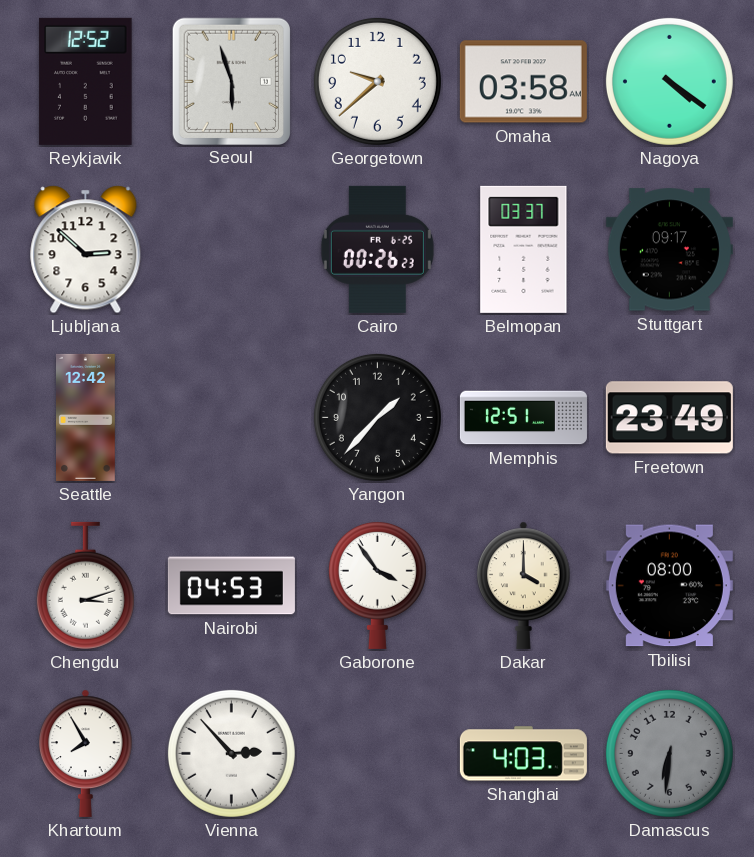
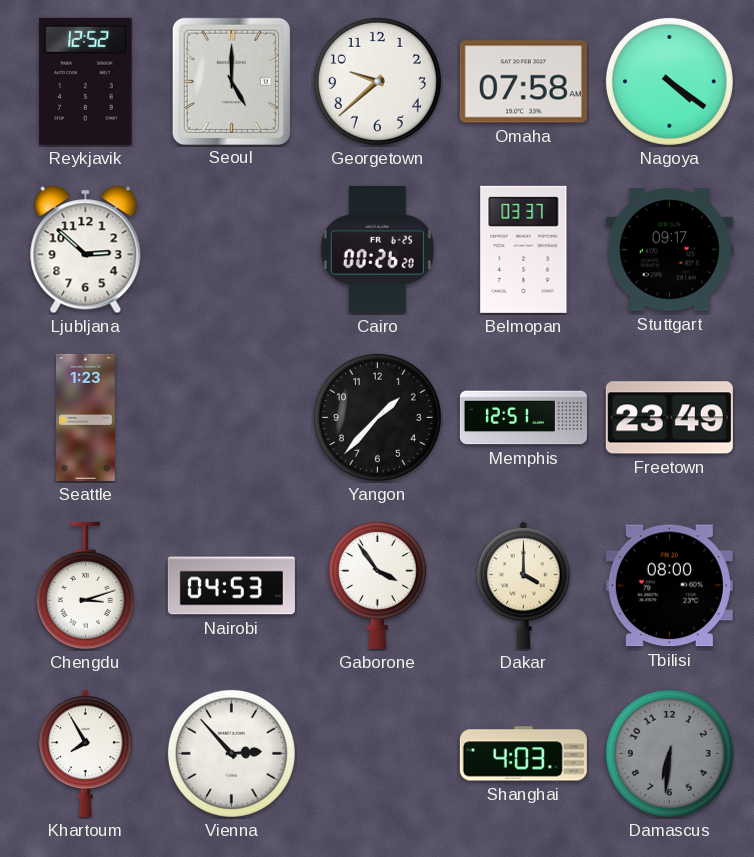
Seoul: 5:57 -> 5:00 (231, 81)
Omaha: 03:58 -> 07:58 (523, 82)
Cairo: 00:26:23 -> 00:26:20 (377, 249)
Seattle: 12:42 -> 1:23 (86, 417)
